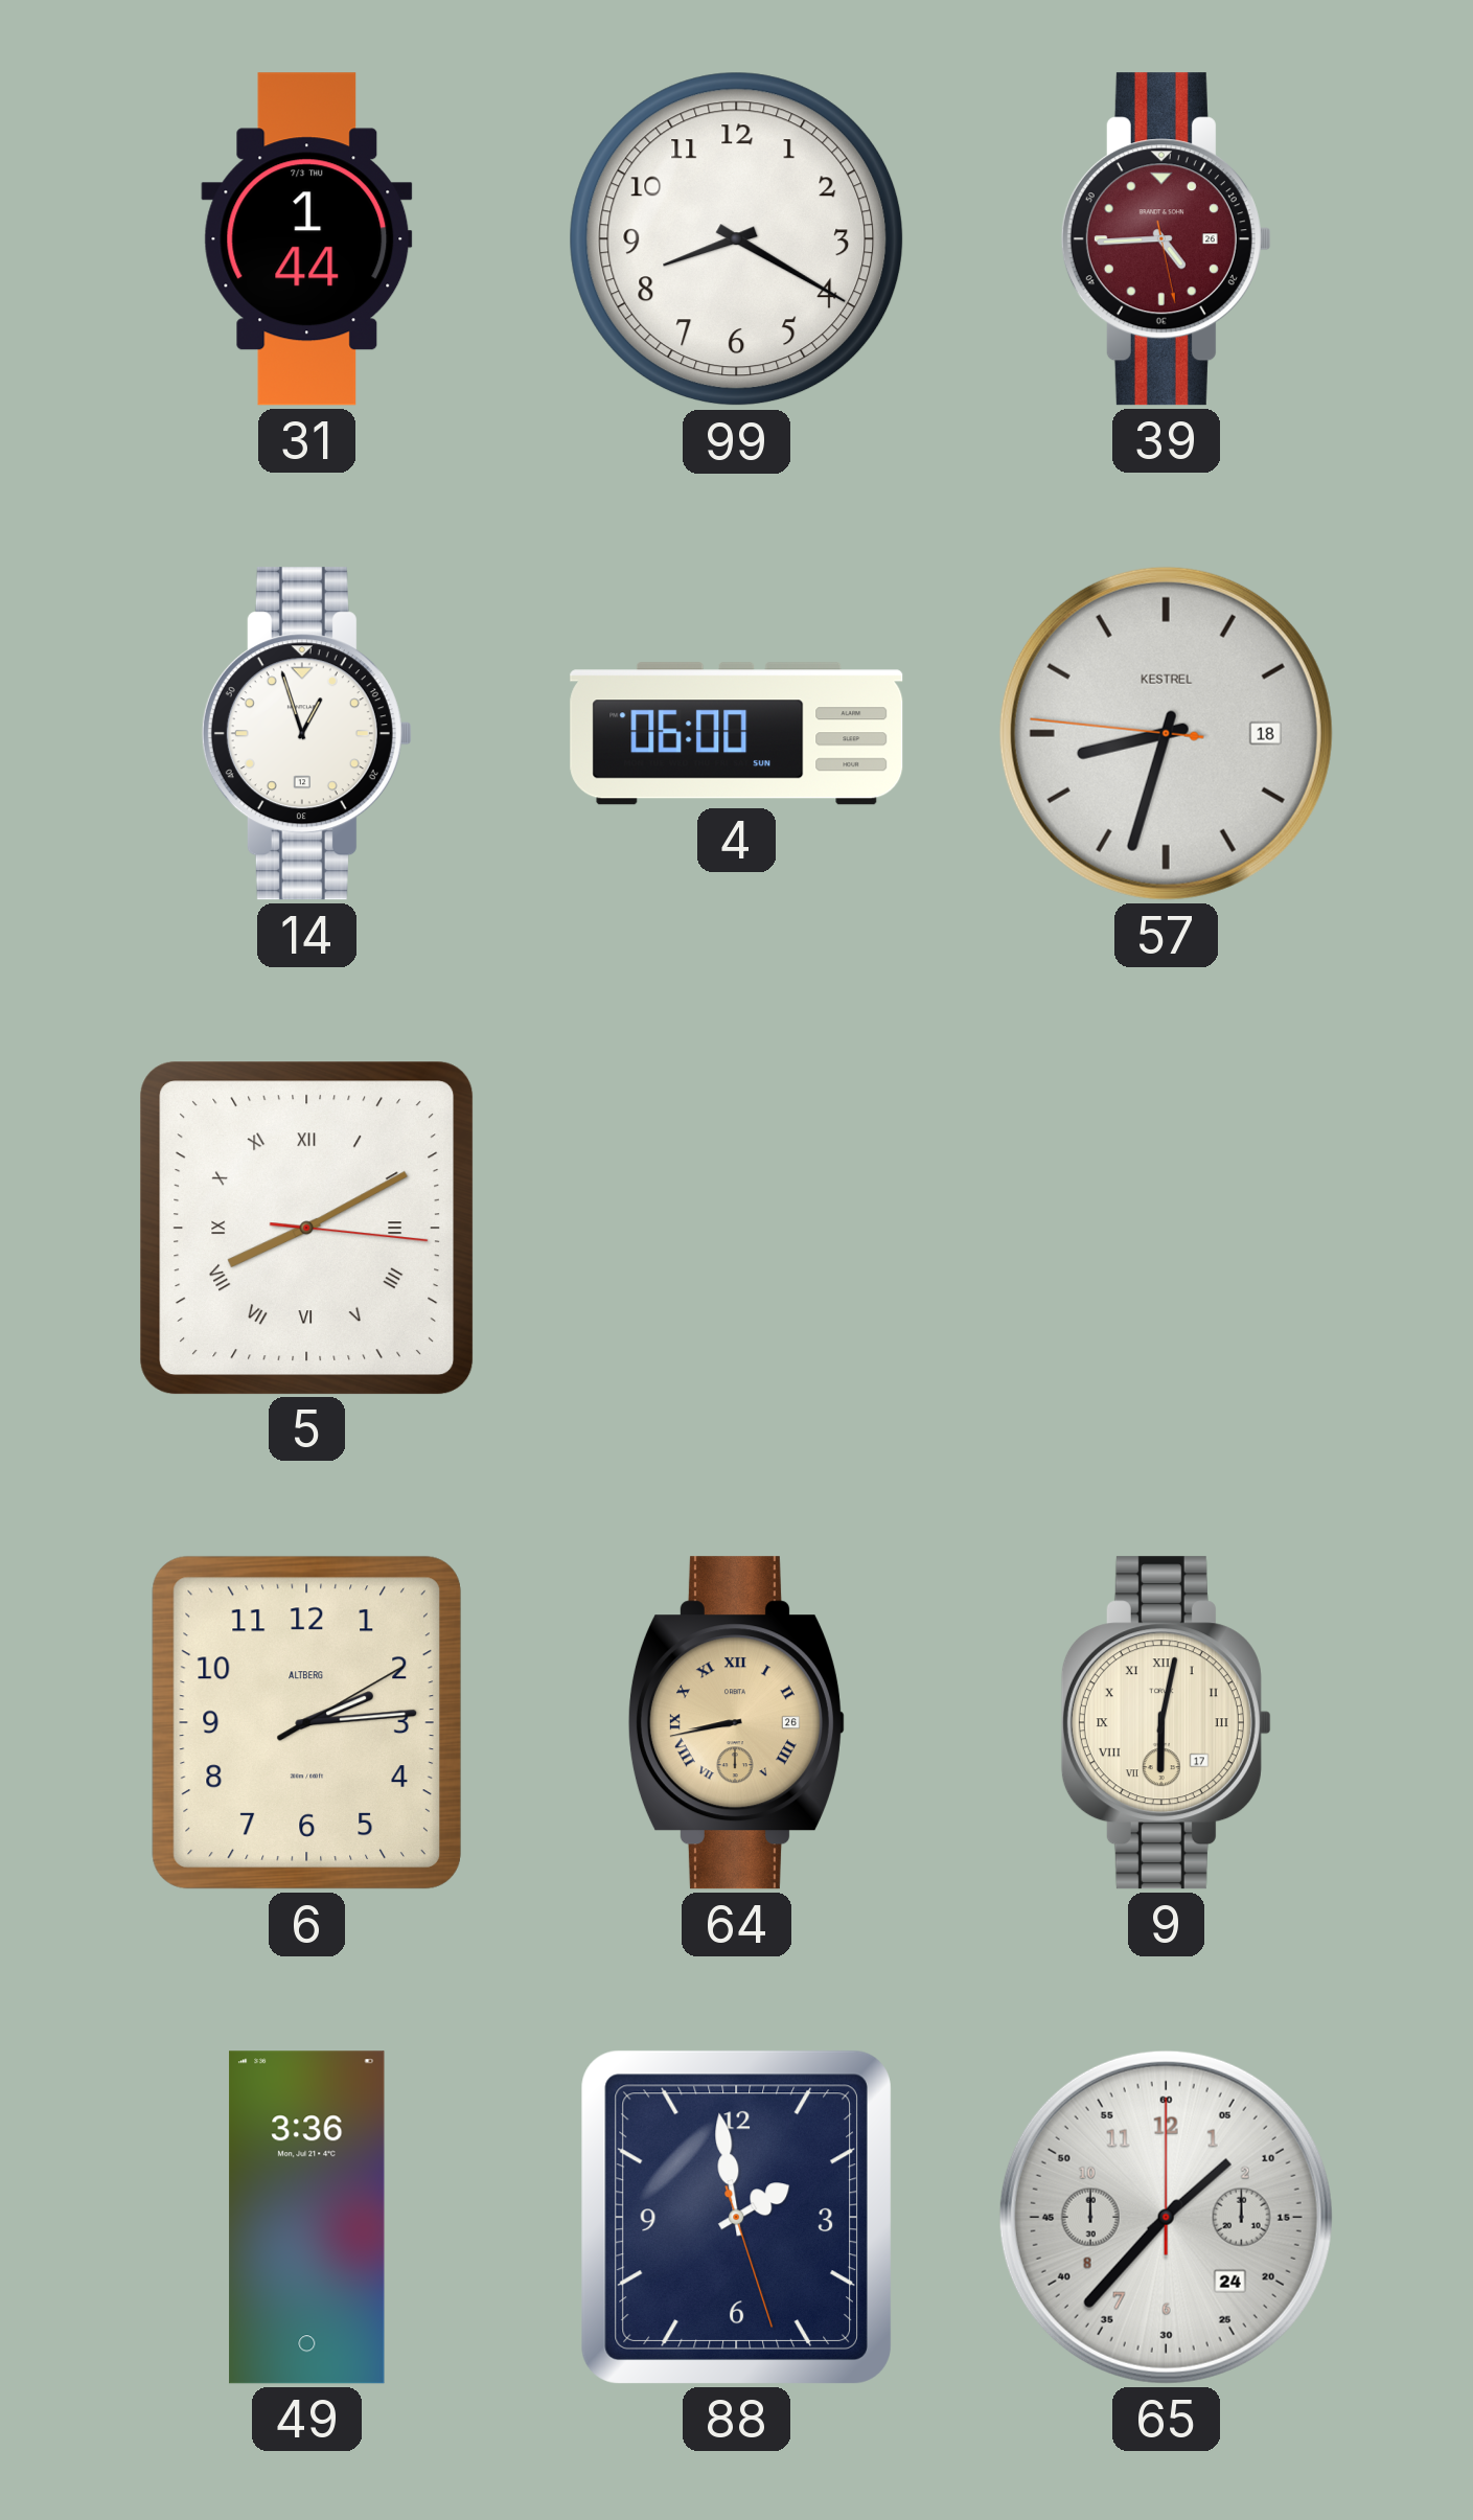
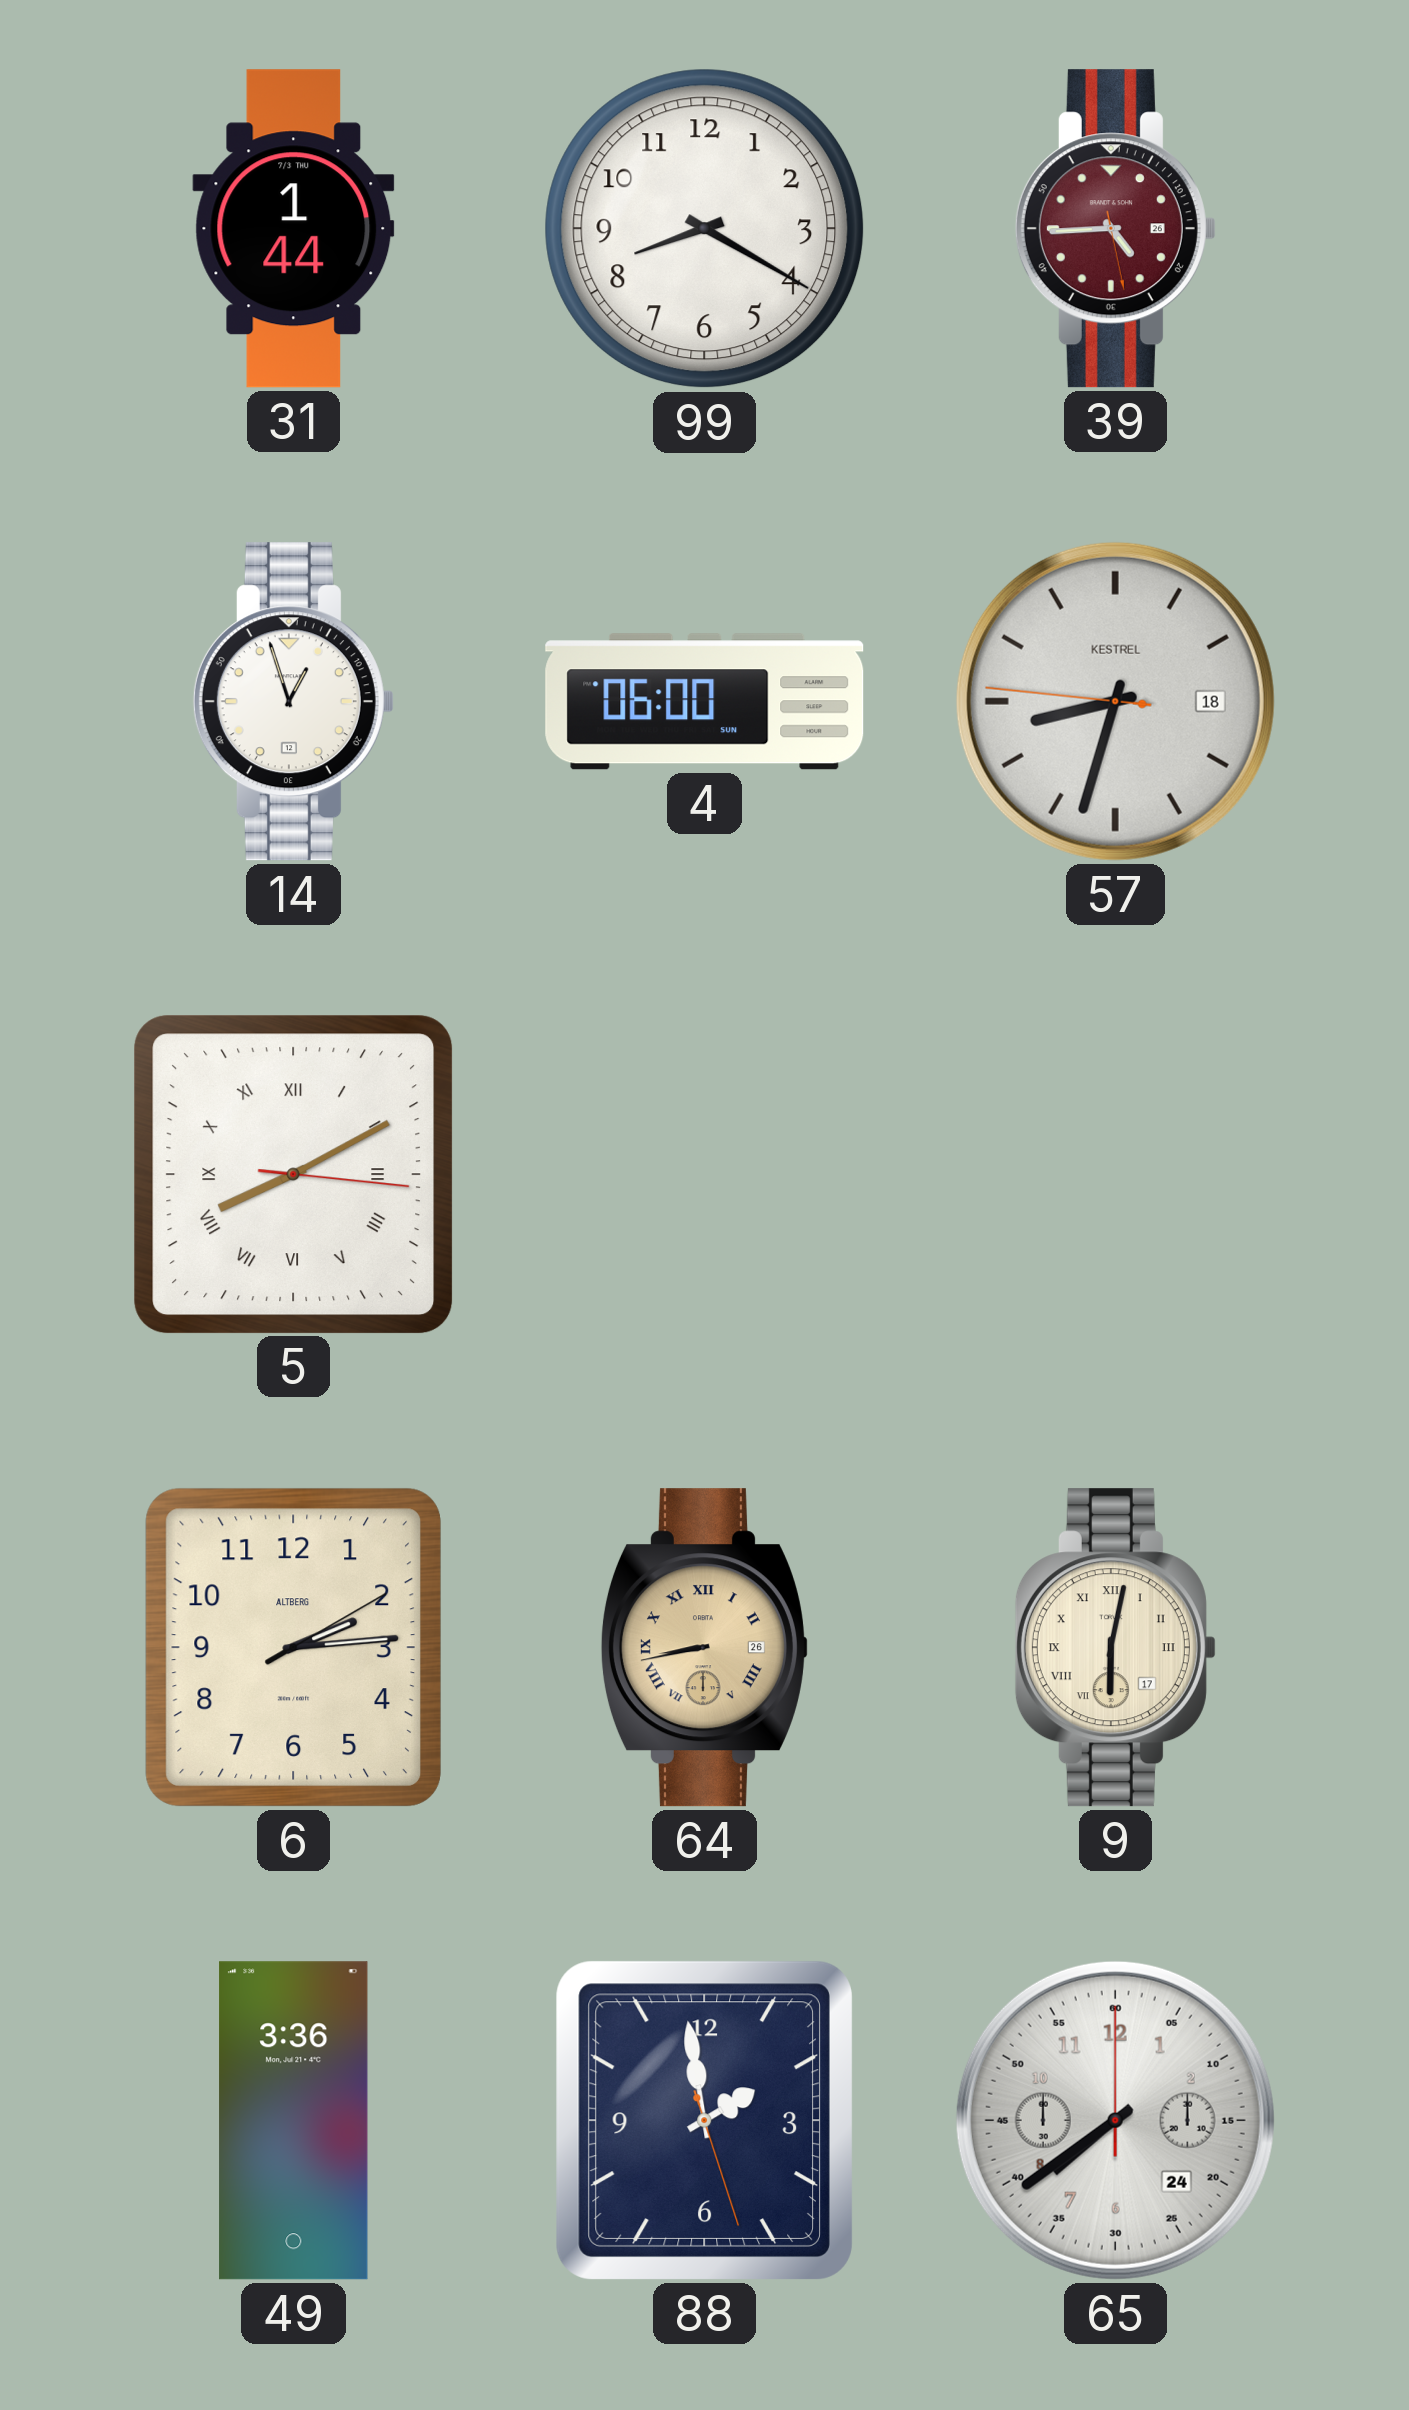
65: 1:37 -> 7:39 (1115, 2120)
